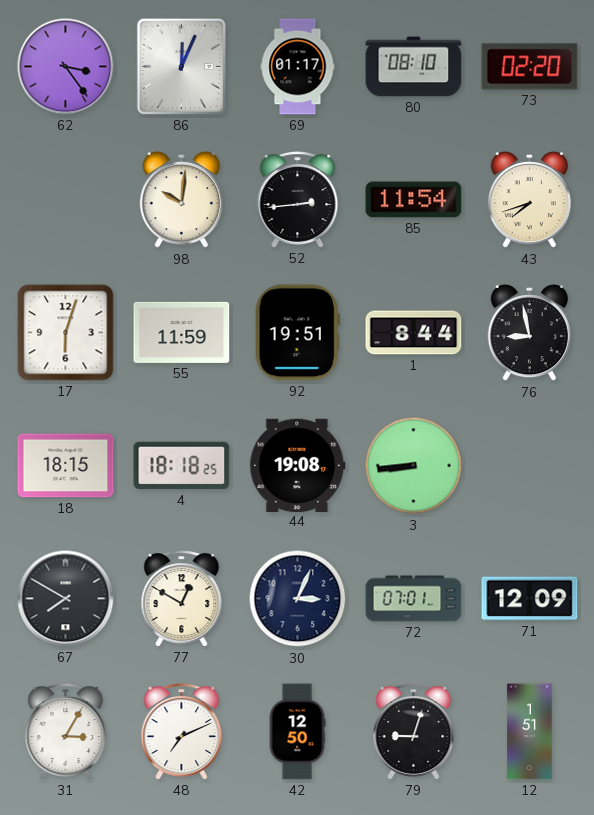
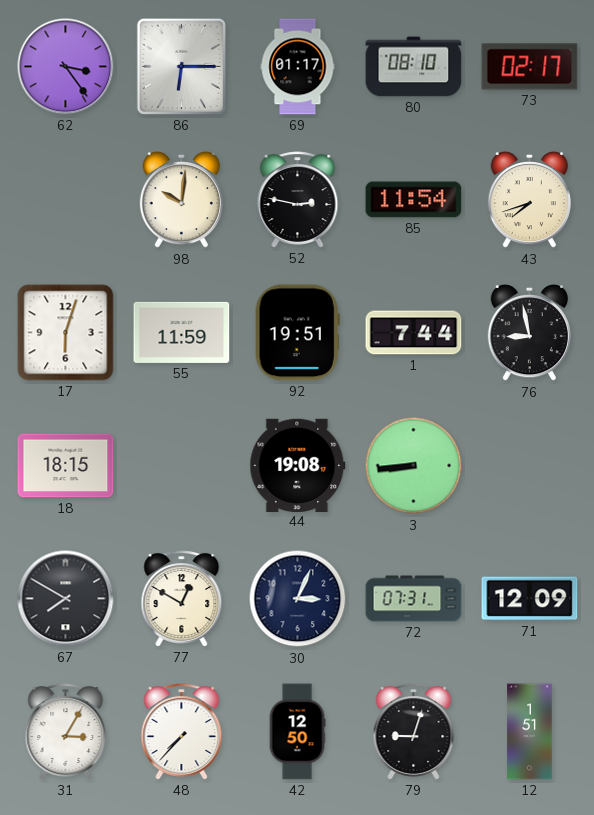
86: 12:04 -> 6:15 (181, 66)
73: 02:20 -> 02:17 (530, 67)
52: 2:44 -> 2:47 (298, 200)
1: 8:44 -> 7:44 (414, 333)
4: 18:18 -> none (182, 466)
72: 07:01 -> 07:31 (414, 599)
48: 7:11 -> 7:37 (182, 732)
